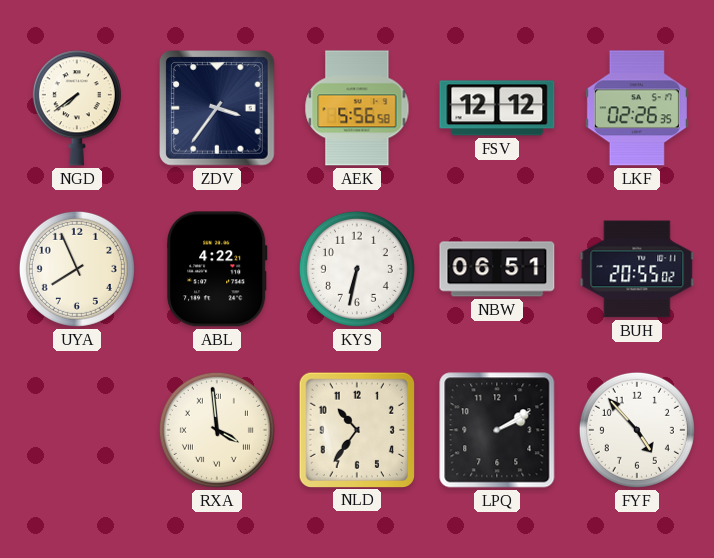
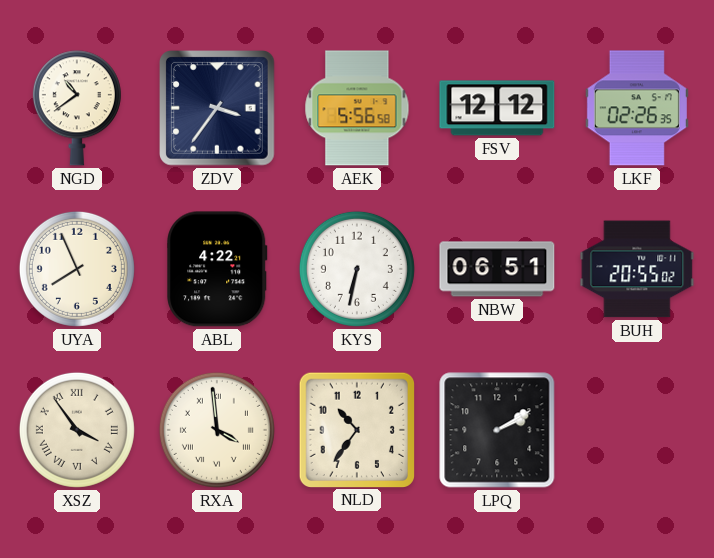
NGD: 7:39 -> 10:39 (77, 108)
XSZ: none -> 3:54 (77, 430)
FYF: 4:53 -> none (637, 430)
